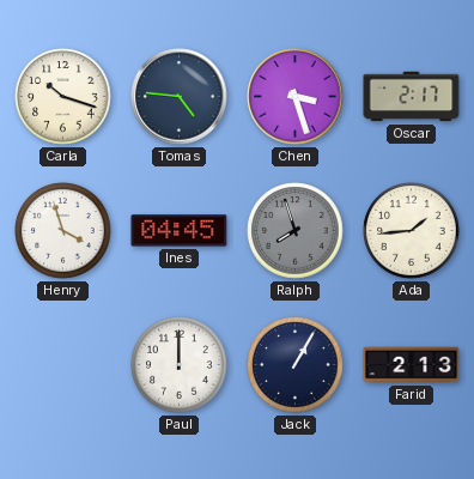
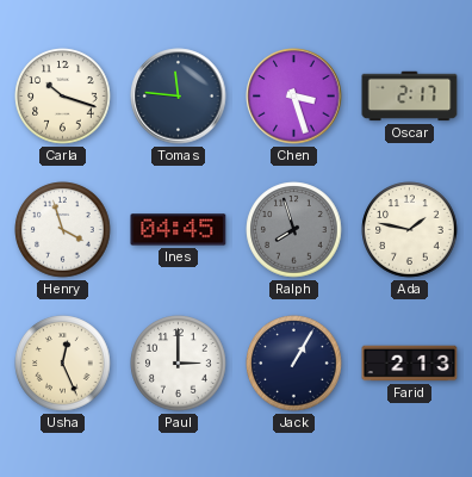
Tomas: 4:46 -> 11:46 (179, 97)
Ada: 1:44 -> 1:47 (410, 230)
Usha: none -> 12:26 (63, 364)
Paul: 12:00 -> 3:00 (179, 364)
